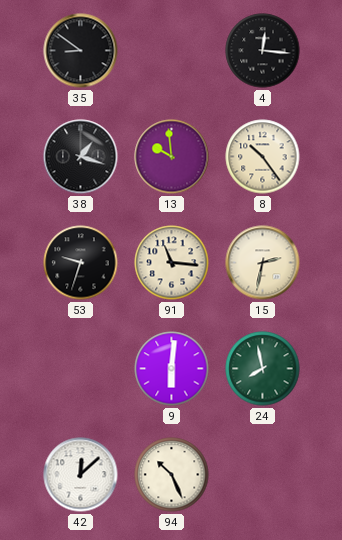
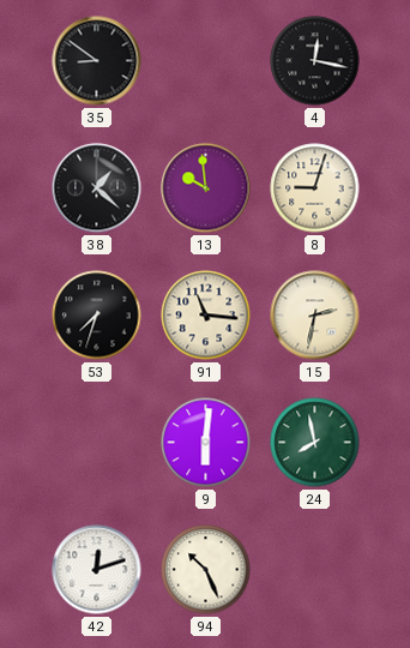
4: 12:16 -> 12:17 (315, 61)
38: 1:18 -> 1:22 (97, 188)
8: 10:24 -> 9:03 (315, 188)
53: 9:33 -> 7:33 (97, 316)
42: 12:08 -> 12:12 (97, 570)
